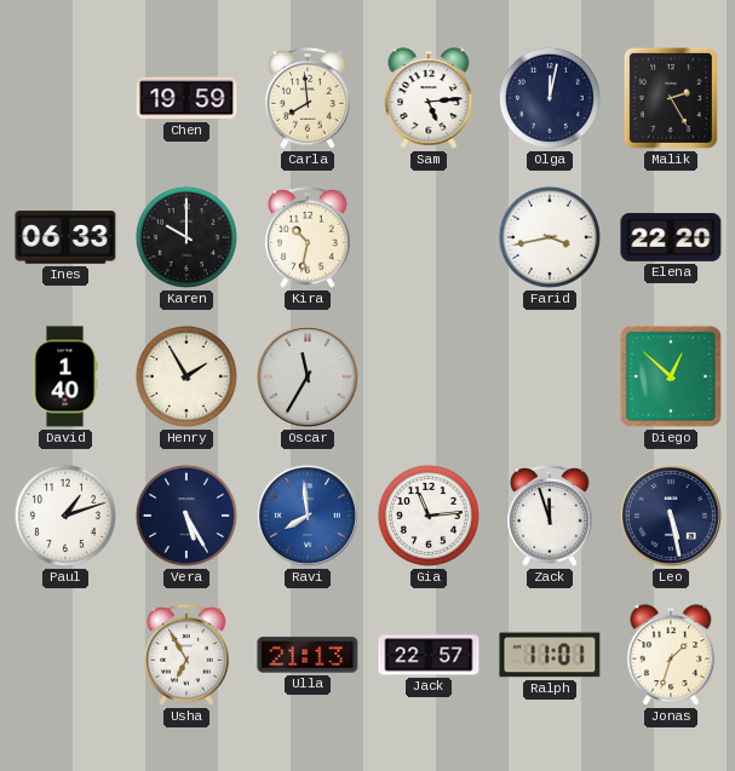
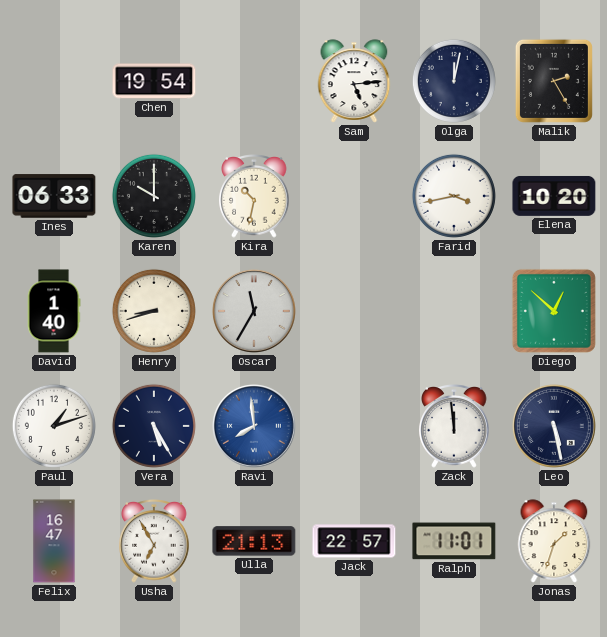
Chen: 19:59 -> 19:54 (154, 81)
Carla: 7:59 -> none (308, 99)
Elena: 22:20 -> 10:20 (554, 196)
Henry: 1:55 -> 8:42 (154, 311)
Gia: 11:14 -> none (429, 516)
Zack: 11:57 -> 11:59 (454, 427)
Felix: none -> 16:47 (54, 541)
